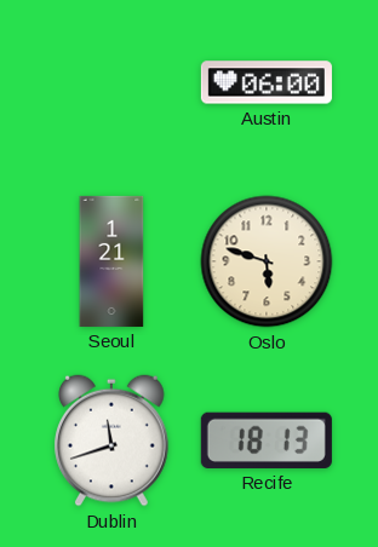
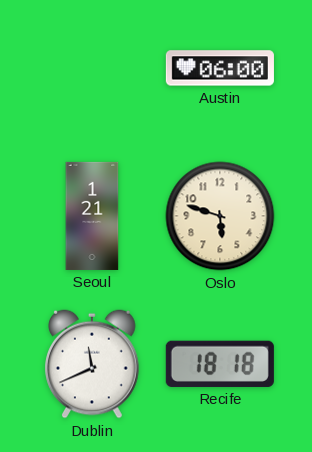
Dublin: 11:42 -> 11:41 (93, 364)
Recife: 18:13 -> 18:18 (220, 364)
